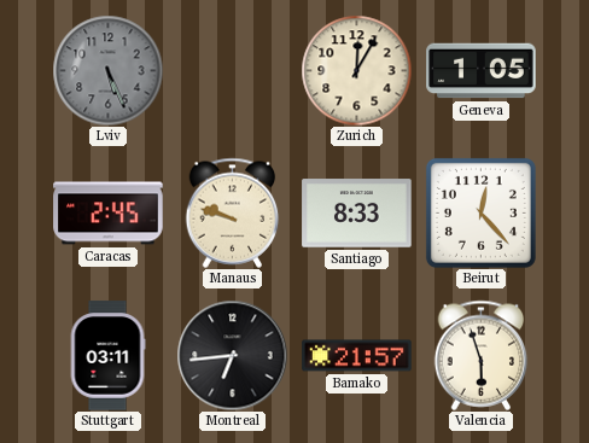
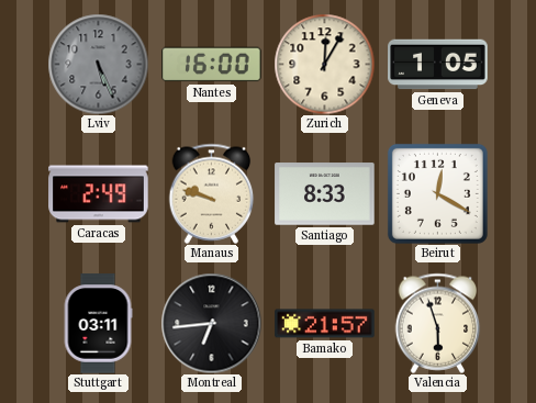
Nantes: none -> 16:00 (212, 65)
Caracas: 2:45 -> 2:49 (99, 194)
Beirut: 12:23 -> 12:20 (437, 193)
